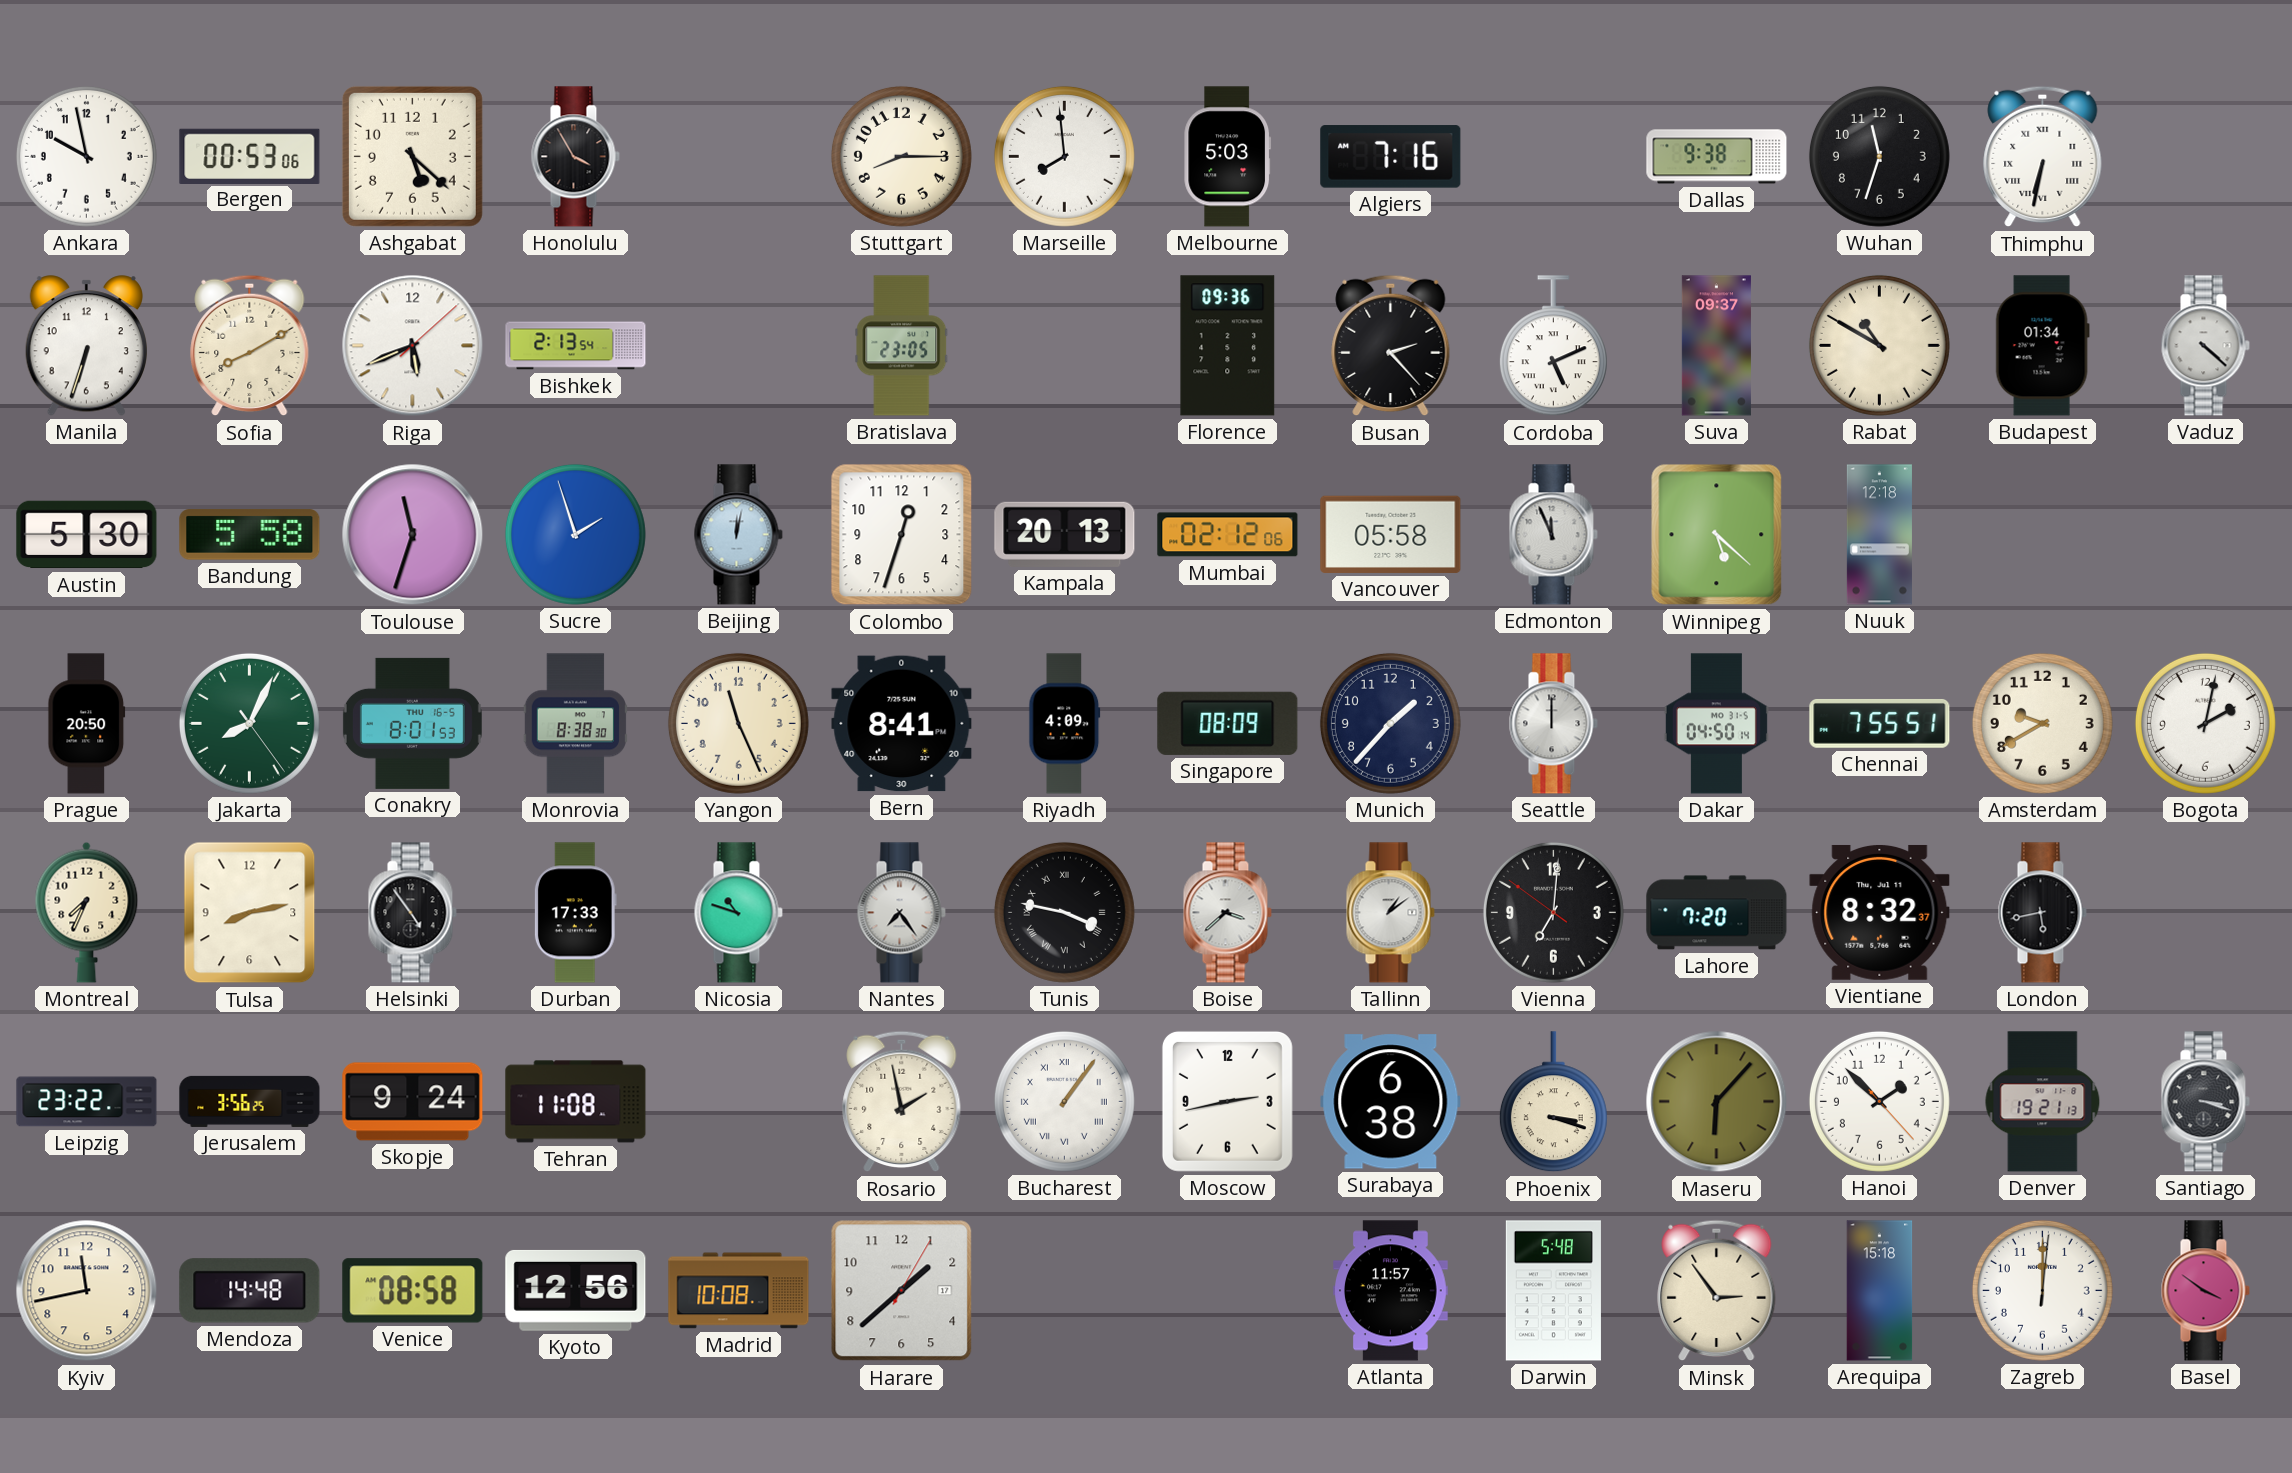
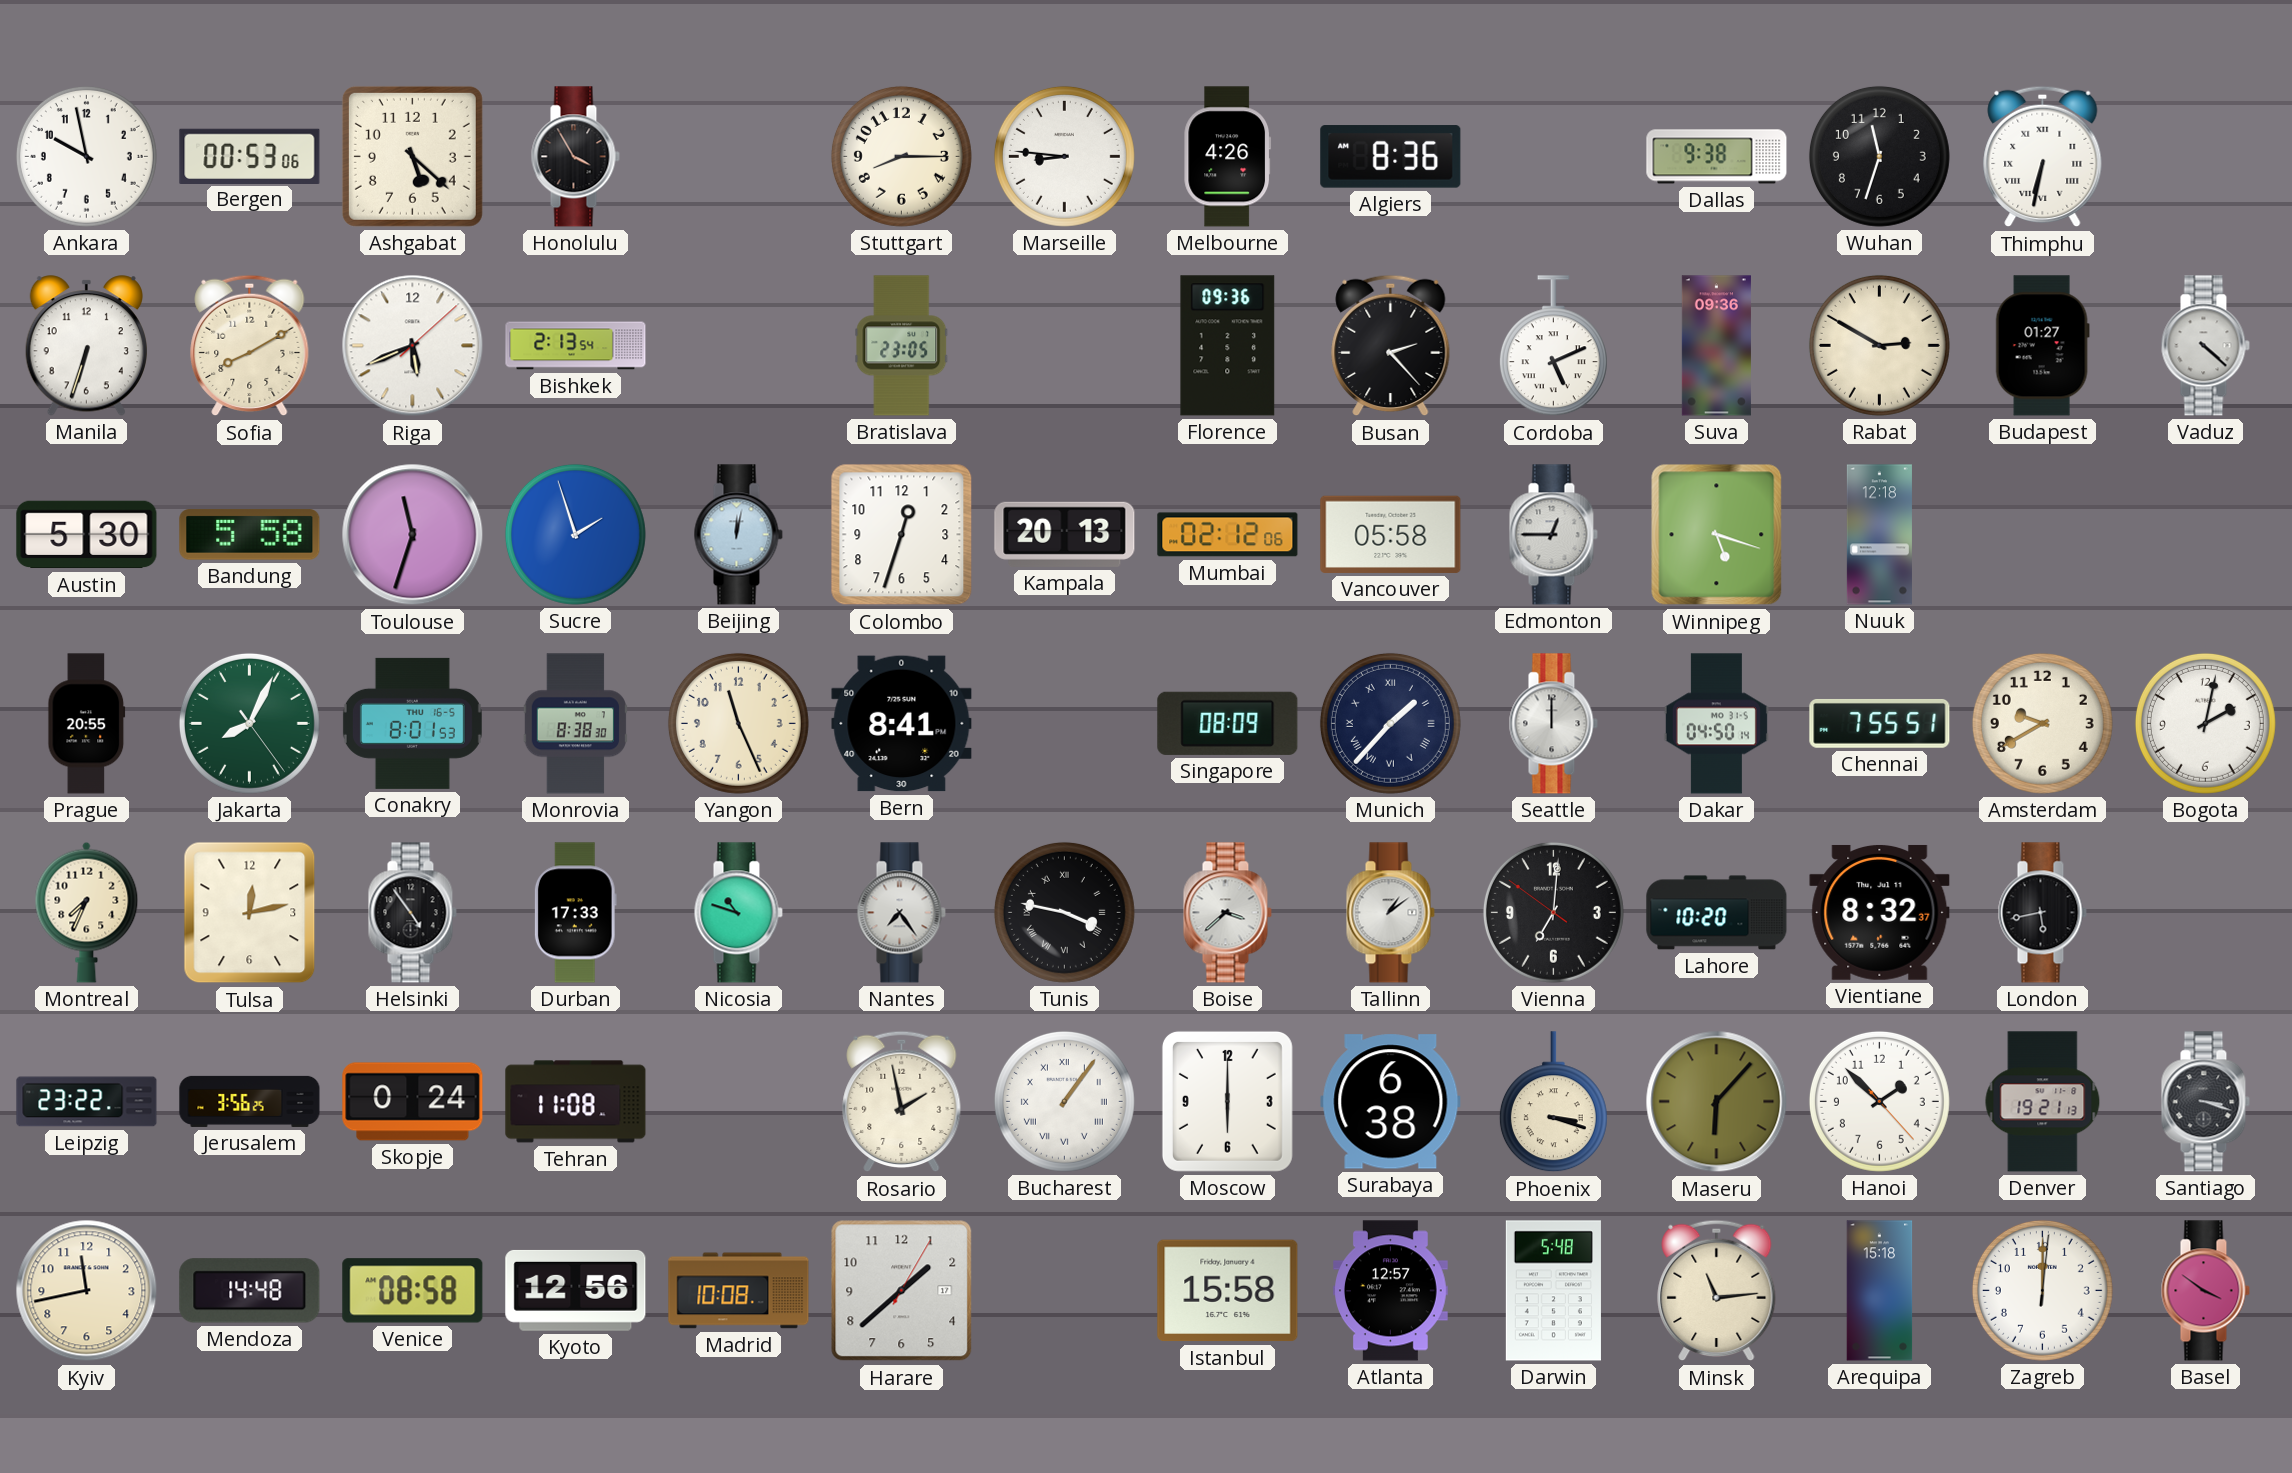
Marseille: 7:59 -> 8:46 (1064, 156)
Melbourne: 5:03 -> 4:26 (1227, 157)
Algiers: 7:16 -> 8:36 (1391, 157)
Suva: 09:37 -> 09:36 (1716, 346)
Rabat: 10:50 -> 2:50 (1879, 345)
Budapest: 01:34 -> 01:27 (2042, 346)
Edmonton: 11:56 -> 12:45 (1553, 535)
Winnipeg: 5:22 -> 5:18 (1717, 535)
Prague: 20:50 -> 20:55 (87, 724)
Riyadh: 4:09 -> none (1065, 724)
Munich numerals: Arabic -> Roman (1390, 723)
Tulsa: 8:13 -> 12:13 (250, 913)
Lahore: 7:20 -> 10:20 (1717, 913)
Skopje: 9:24 -> 0:24 (413, 1102)
Moscow: 2:43 -> 6:00 (1227, 1101)
Istanbul: none -> 15:58 (1228, 1291)
Atlanta: 11:57 -> 12:57 (1391, 1291)
Minsk: 2:54 -> 11:14 (1717, 1291)
